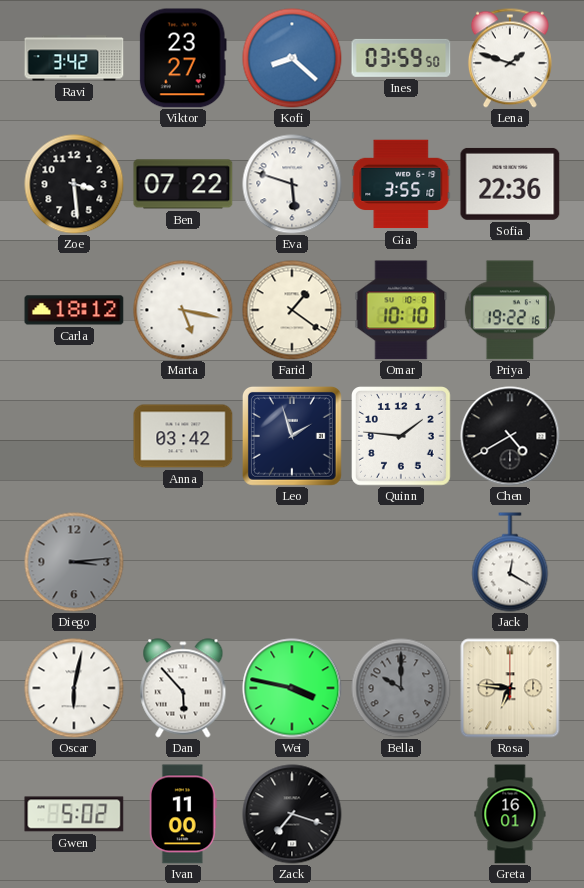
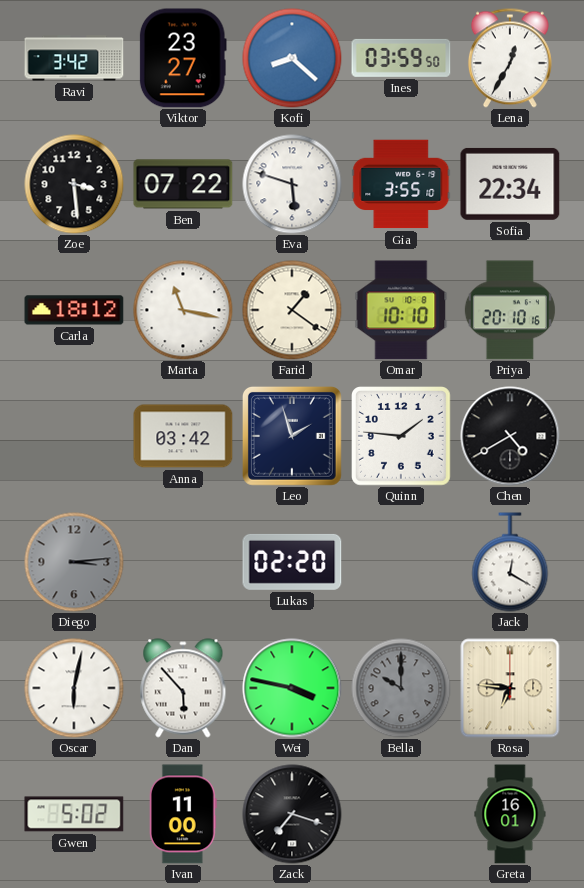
Lena: 1:48 -> 12:35 (510, 58)
Sofia: 22:36 -> 22:34 (510, 184)
Marta: 5:17 -> 11:17 (183, 310)
Priya: 19:22 -> 20:10 (510, 310)
Lukas: none -> 02:20 (292, 562)
